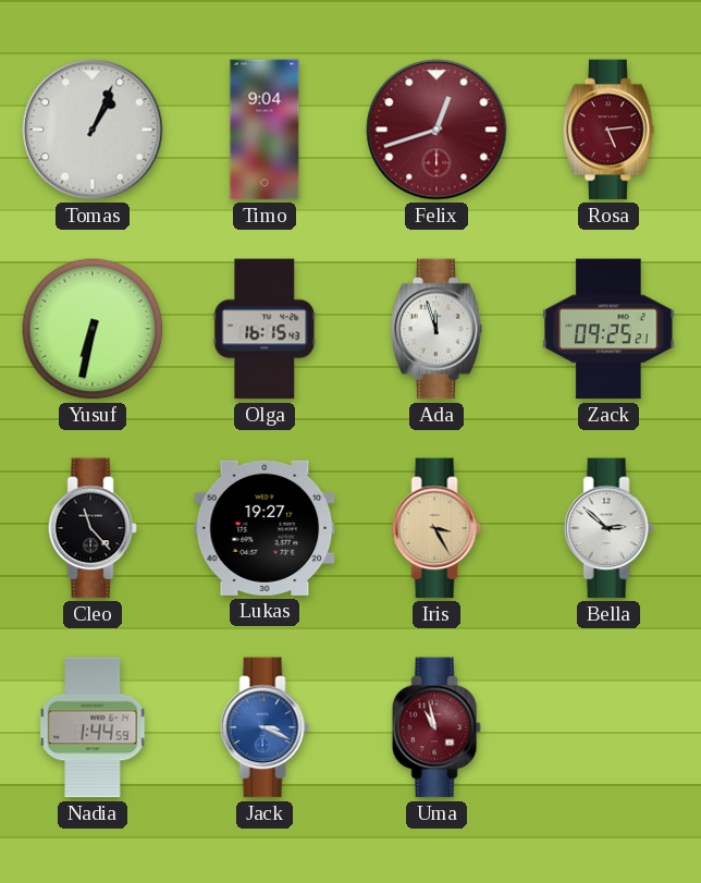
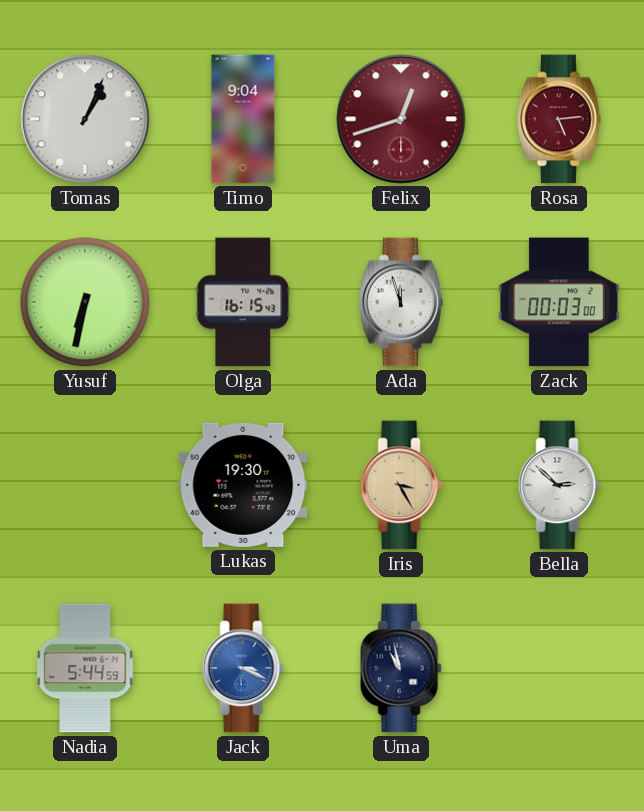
Zack: 09:25 -> 00:03 (559, 302)
Cleo: 11:23 -> none (93, 528)
Lukas: 19:27 -> 19:30 (243, 485)
Nadia: 1:44 -> 5:44 (85, 668)
Uma dial: burgundy -> navy (401, 668)
